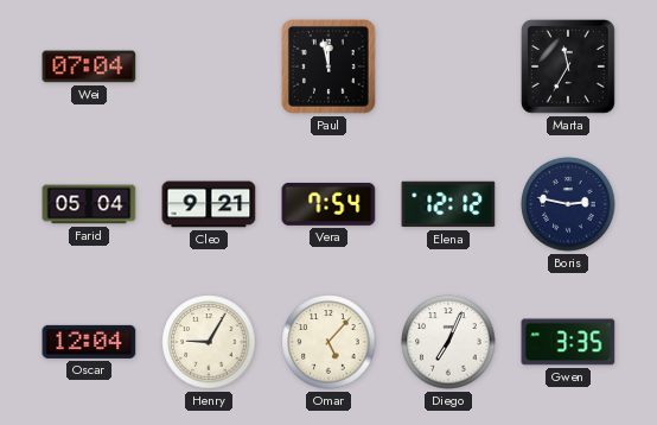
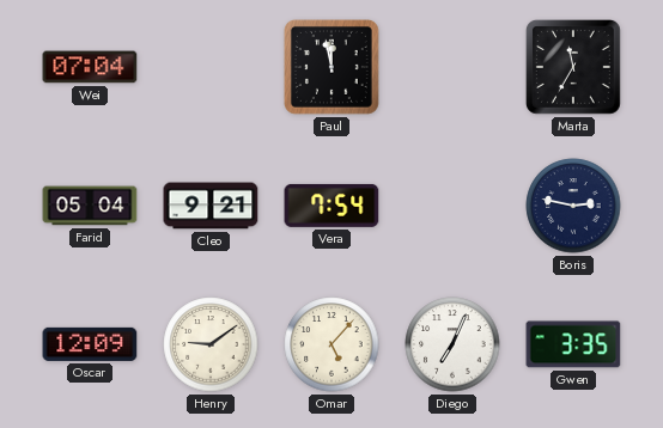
Elena: 12:12 -> none (448, 204)
Oscar: 12:04 -> 12:09 (90, 344)
Henry: 9:05 -> 9:09 (211, 344)
